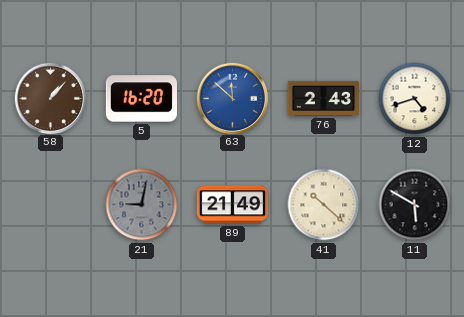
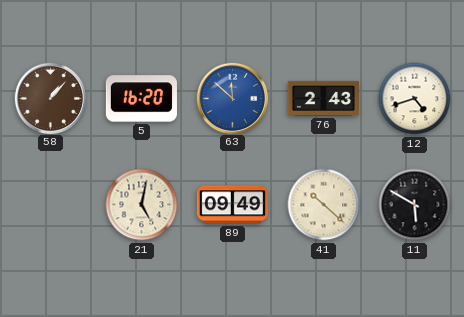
21: 9:02 -> 5:02 (142, 205)
21 dial: grey -> cream (142, 205)
89: 21:49 -> 09:49 (232, 205)
